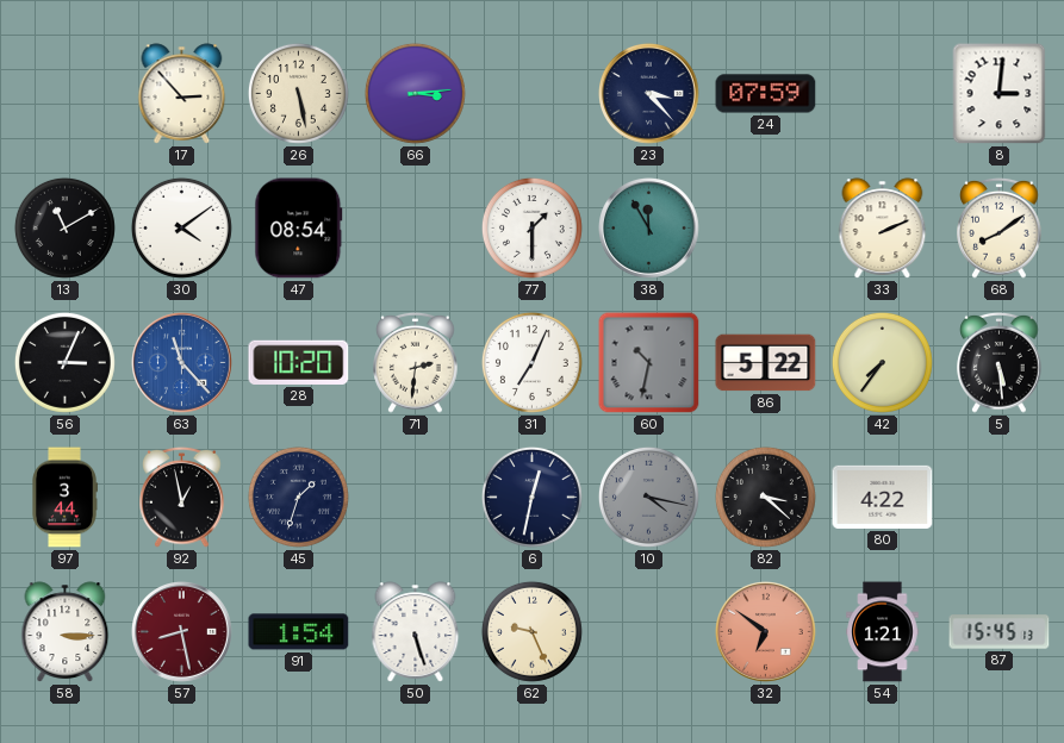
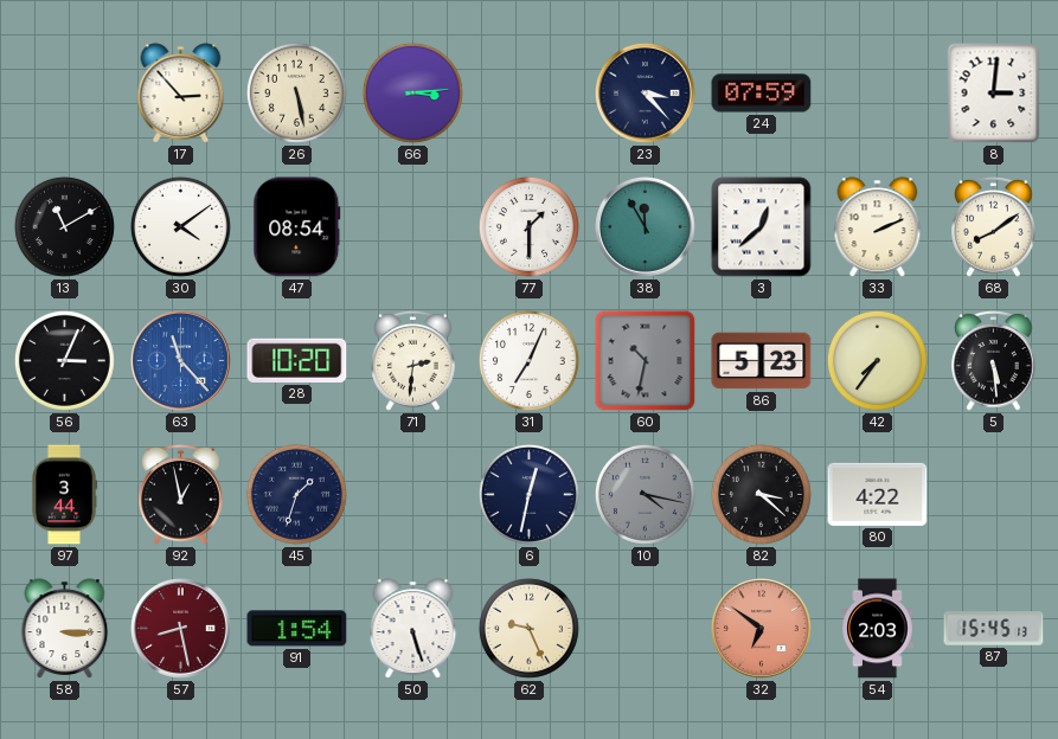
3: none -> 12:38 (762, 227)
86: 5:22 -> 5:23 (762, 361)
54: 1:21 -> 2:03 (878, 629)
